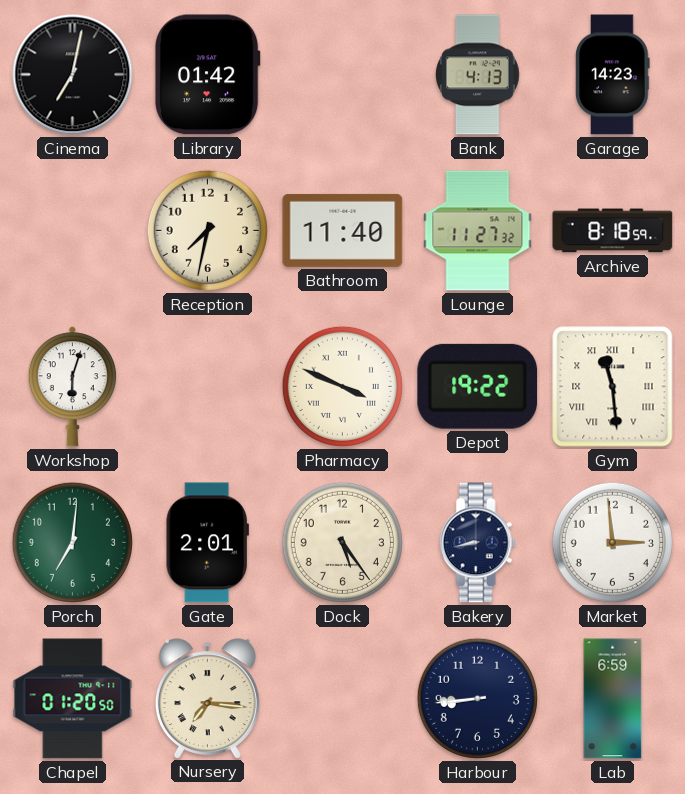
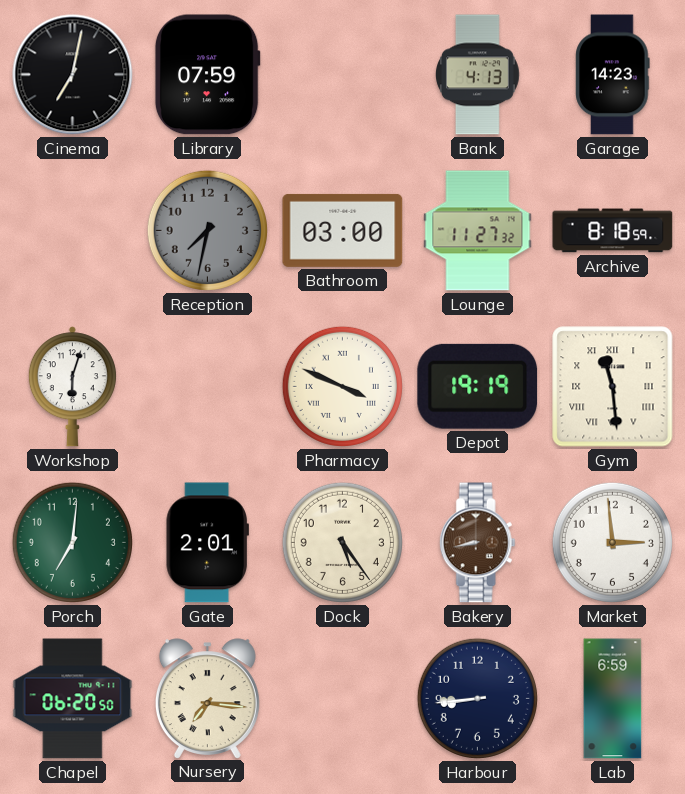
Library: 01:42 -> 07:59 (207, 75)
Reception dial: cream -> grey (207, 230)
Bathroom: 11:40 -> 03:00 (343, 230)
Depot: 19:22 -> 19:19 (478, 386)
Bakery dial: navy -> brown (477, 543)
Chapel: 01:20 -> 06:20 (73, 699)
